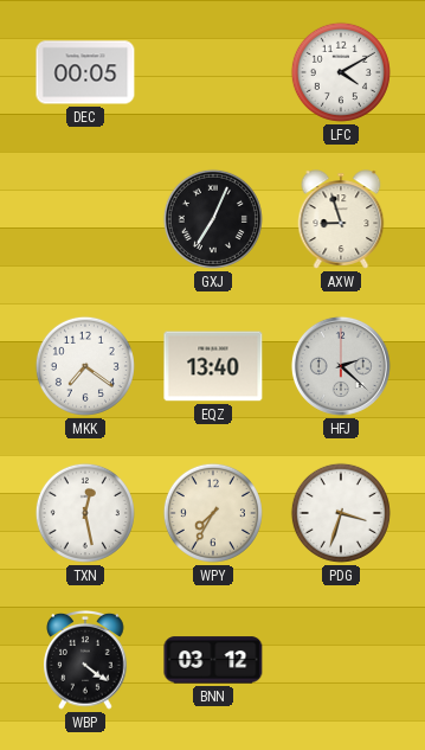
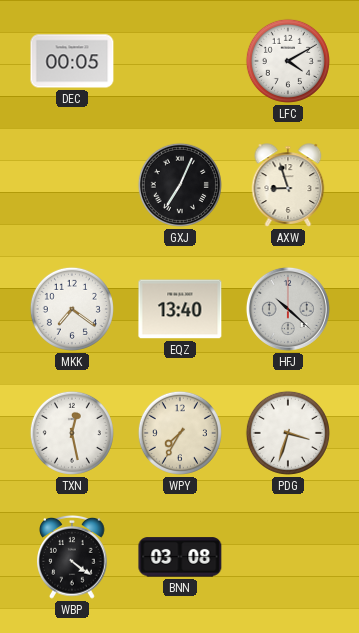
HFJ: 2:22 -> 10:22 (288, 309)
BNN: 03:12 -> 03:08 (180, 557)
